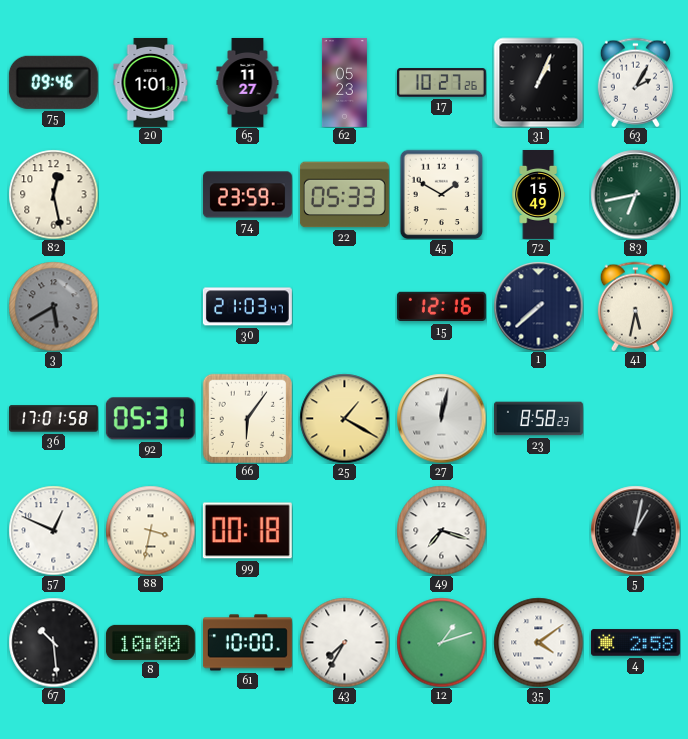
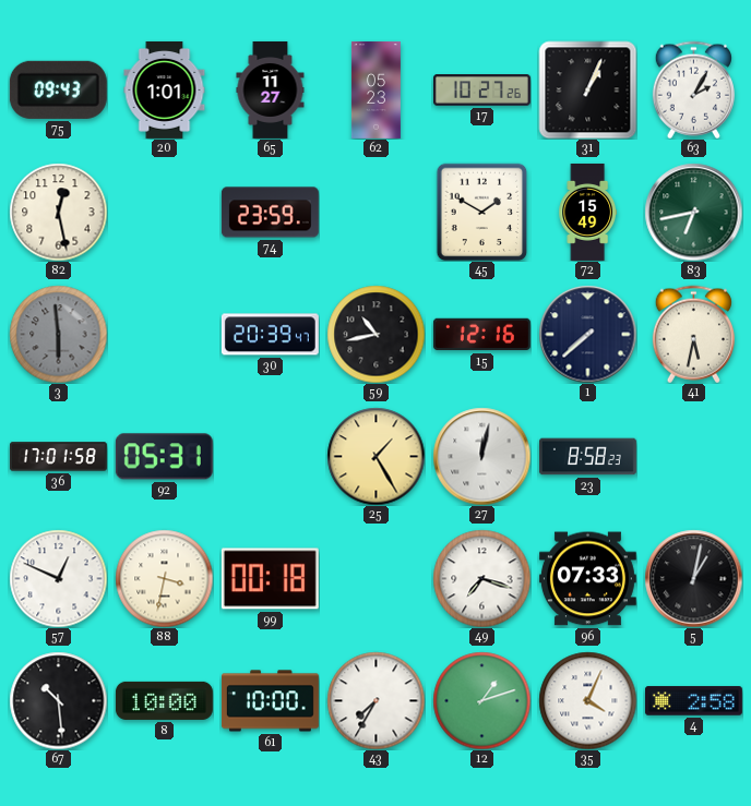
75: 09:46 -> 09:43 (58, 89)
22: 05:33 -> none (344, 195)
3: 5:40 -> 5:59 (58, 334)
30: 21:03 -> 20:39 (270, 335)
59: none -> 10:43 (375, 334)
66: 6:06 -> none (247, 418)
25: 1:20 -> 1:25 (375, 456)
96: none -> 07:33 (587, 579)
35: 4:09 -> 4:04 (587, 700)
